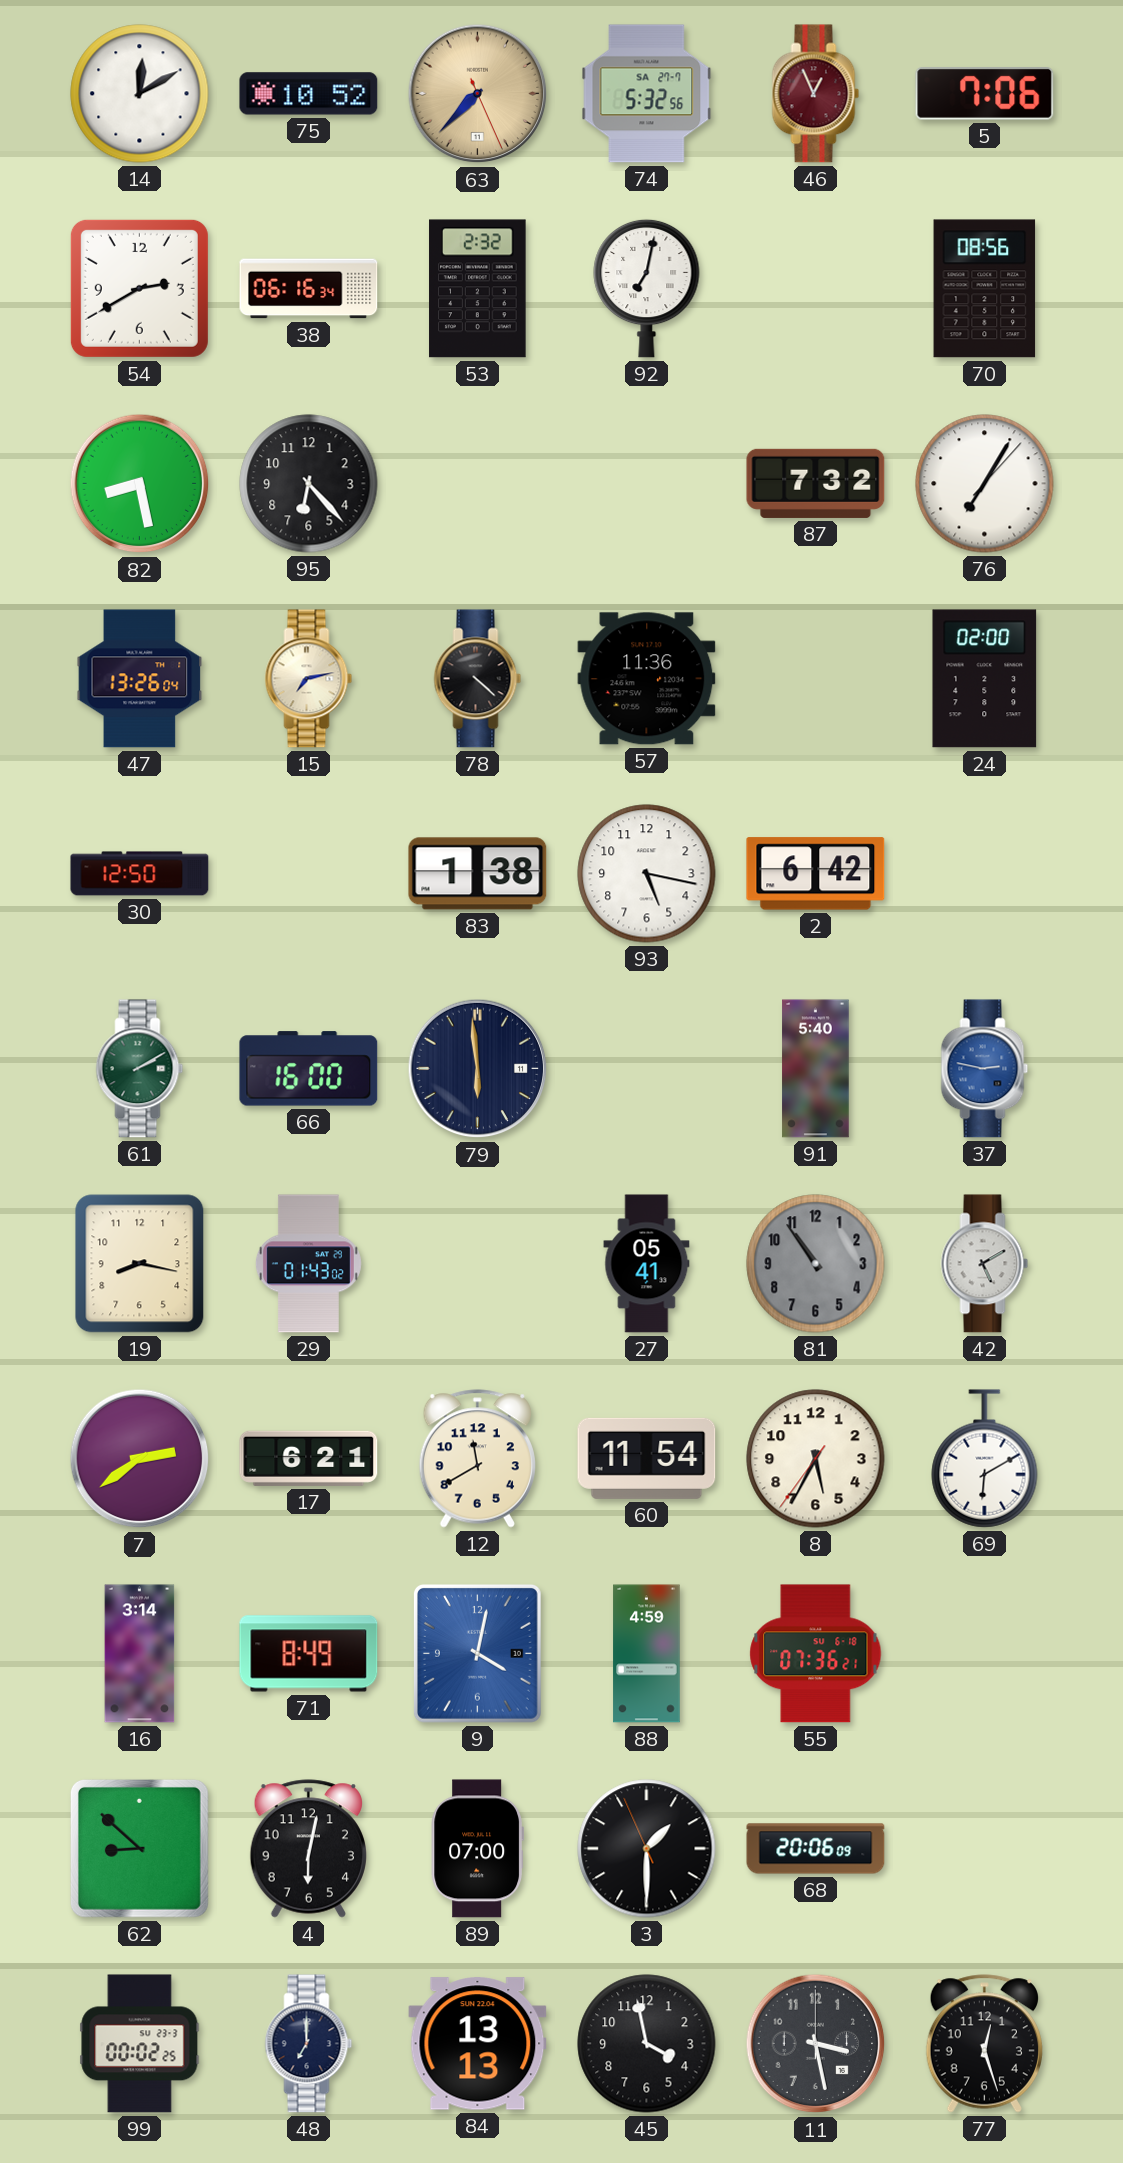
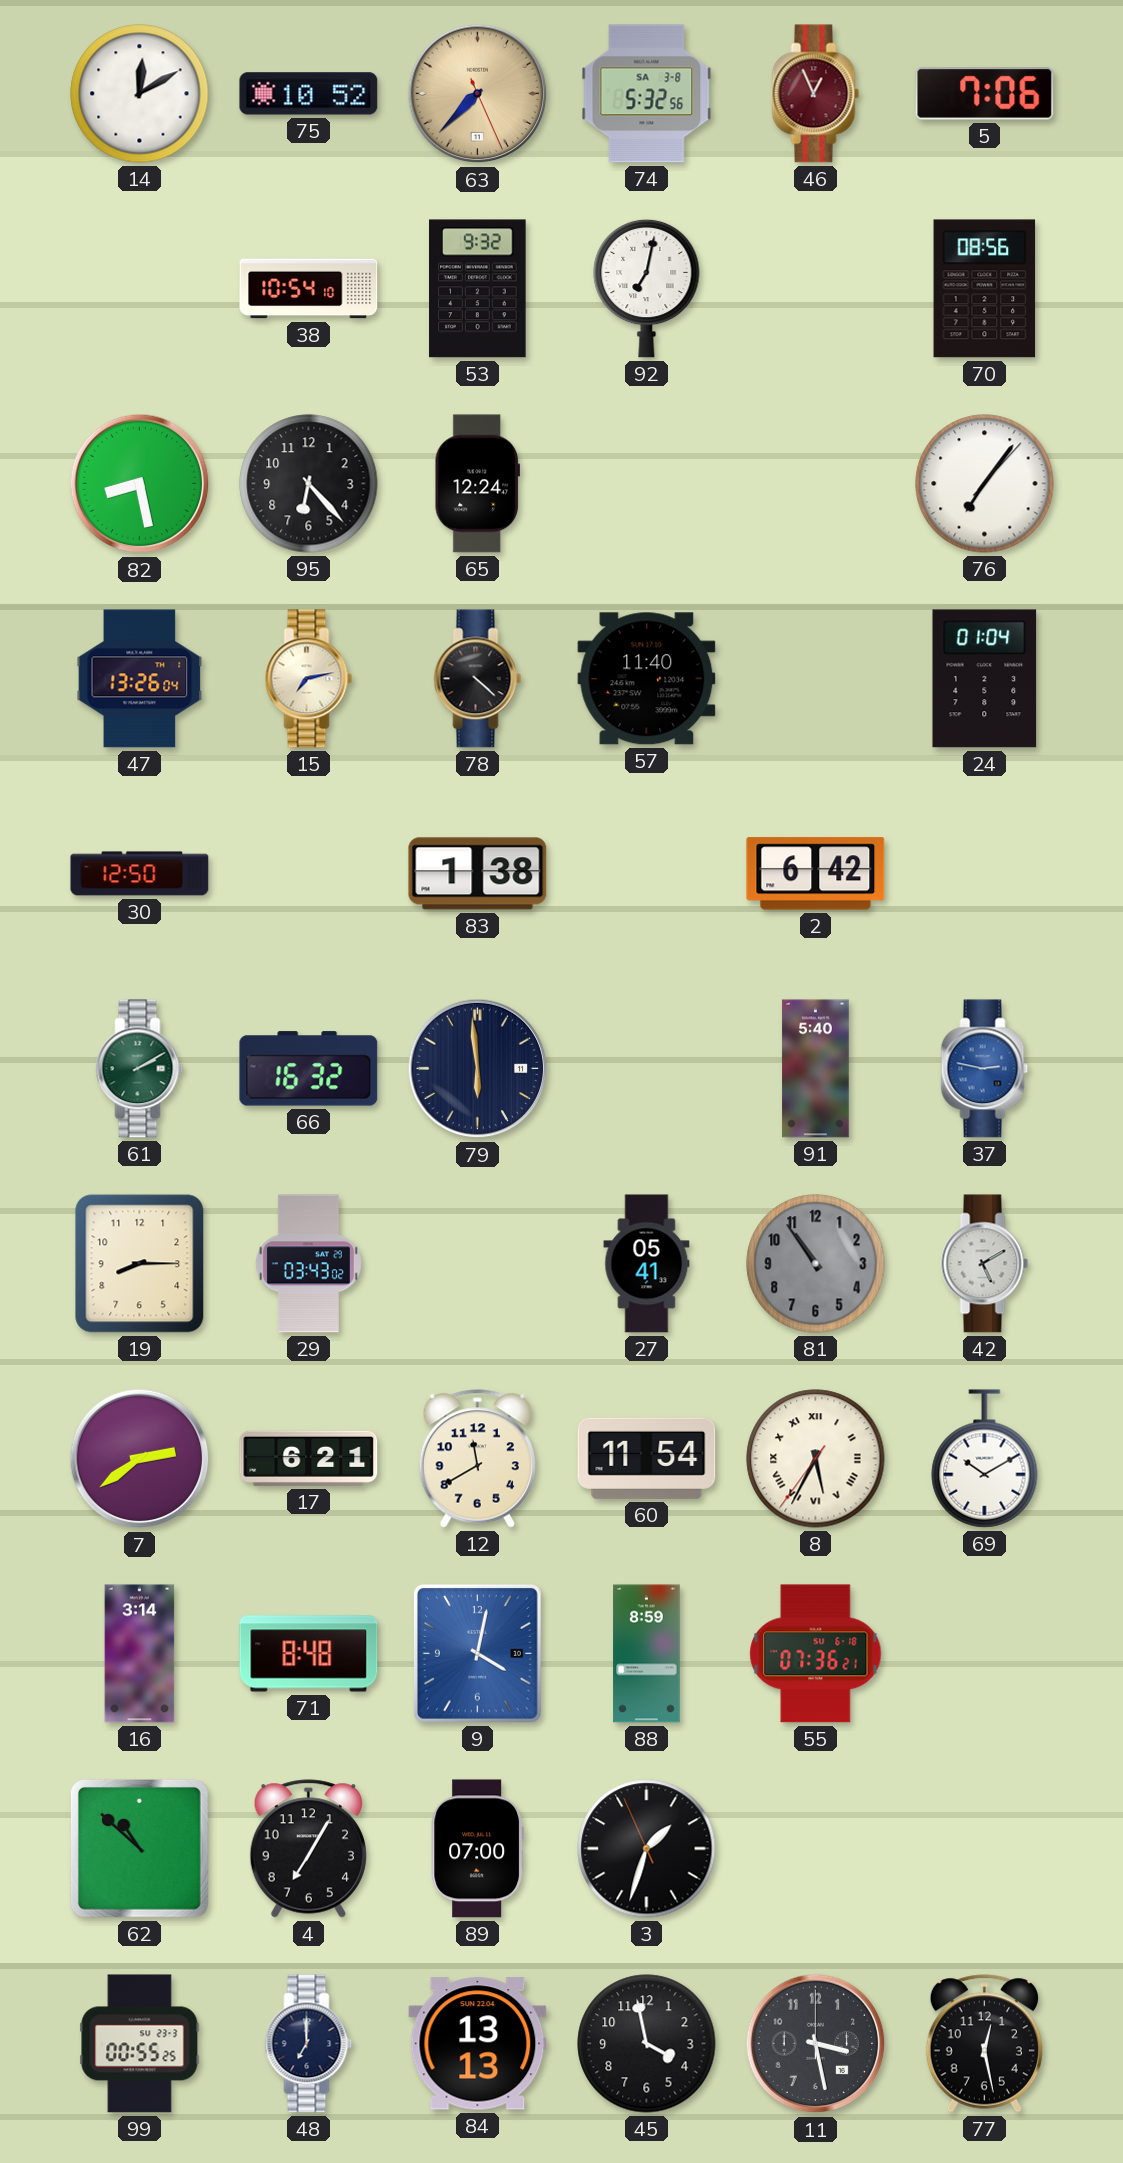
74 date: SA 27-7 -> SA 3-8 (647, 94)
54: 2:40 -> none (139, 288)
38: 06:16 -> 10:54 (309, 289)
53: 2:32 -> 9:32 (478, 289)
65: none -> 12:24 (477, 484)
87: 7:32 -> none (816, 483)
76: 7:05 -> 7:06 (985, 484)
57: 11:36 -> 11:40 (647, 679)
24: 02:00 -> 01:04 (985, 679)
93: 5:17 -> none (647, 874)
66: 16:00 -> 16:32 (309, 1069)
19: 8:17 -> 8:15 (140, 1264)
29: 01:43 -> 03:43 (308, 1264)
8 numerals: Arabic -> Roman (816, 1459)
69: 6:10 -> 10:10 (985, 1459)
71: 8:49 -> 8:48 (309, 1654)
88: 4:59 -> 8:59 (647, 1654)
62: 8:52 -> 10:52 (139, 1848)
4: 6:02 -> 7:05 (308, 1849)
3: 1:29 -> 1:32 (647, 1849)
68: 20:06 -> none (816, 1849)
99: 00:02 -> 00:55 (140, 2044)
77: 12:27 -> 12:28 (984, 2044)
